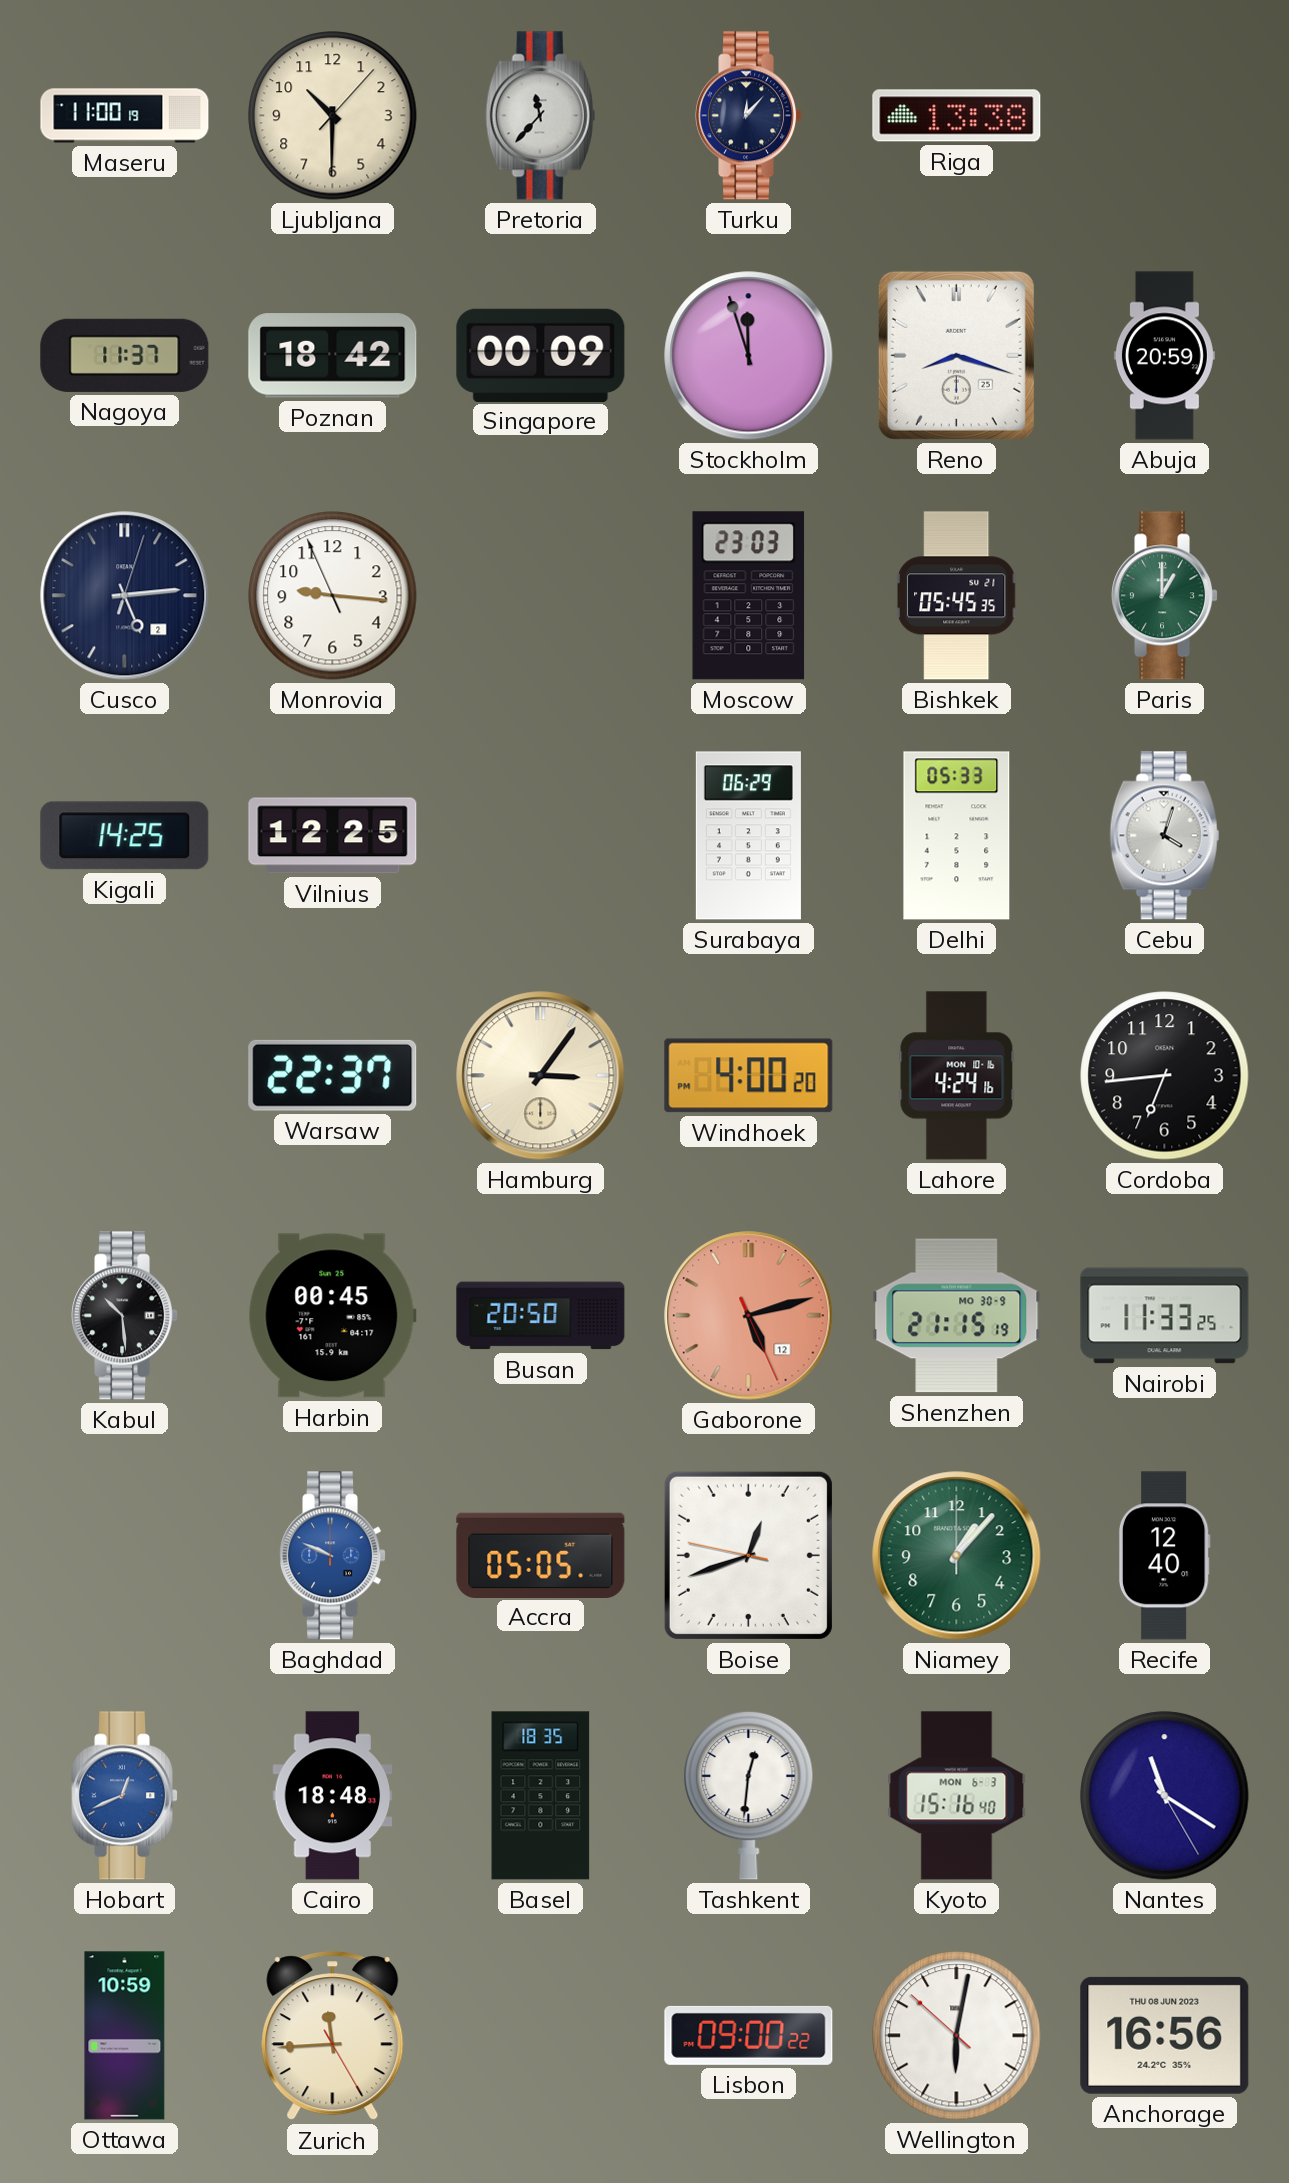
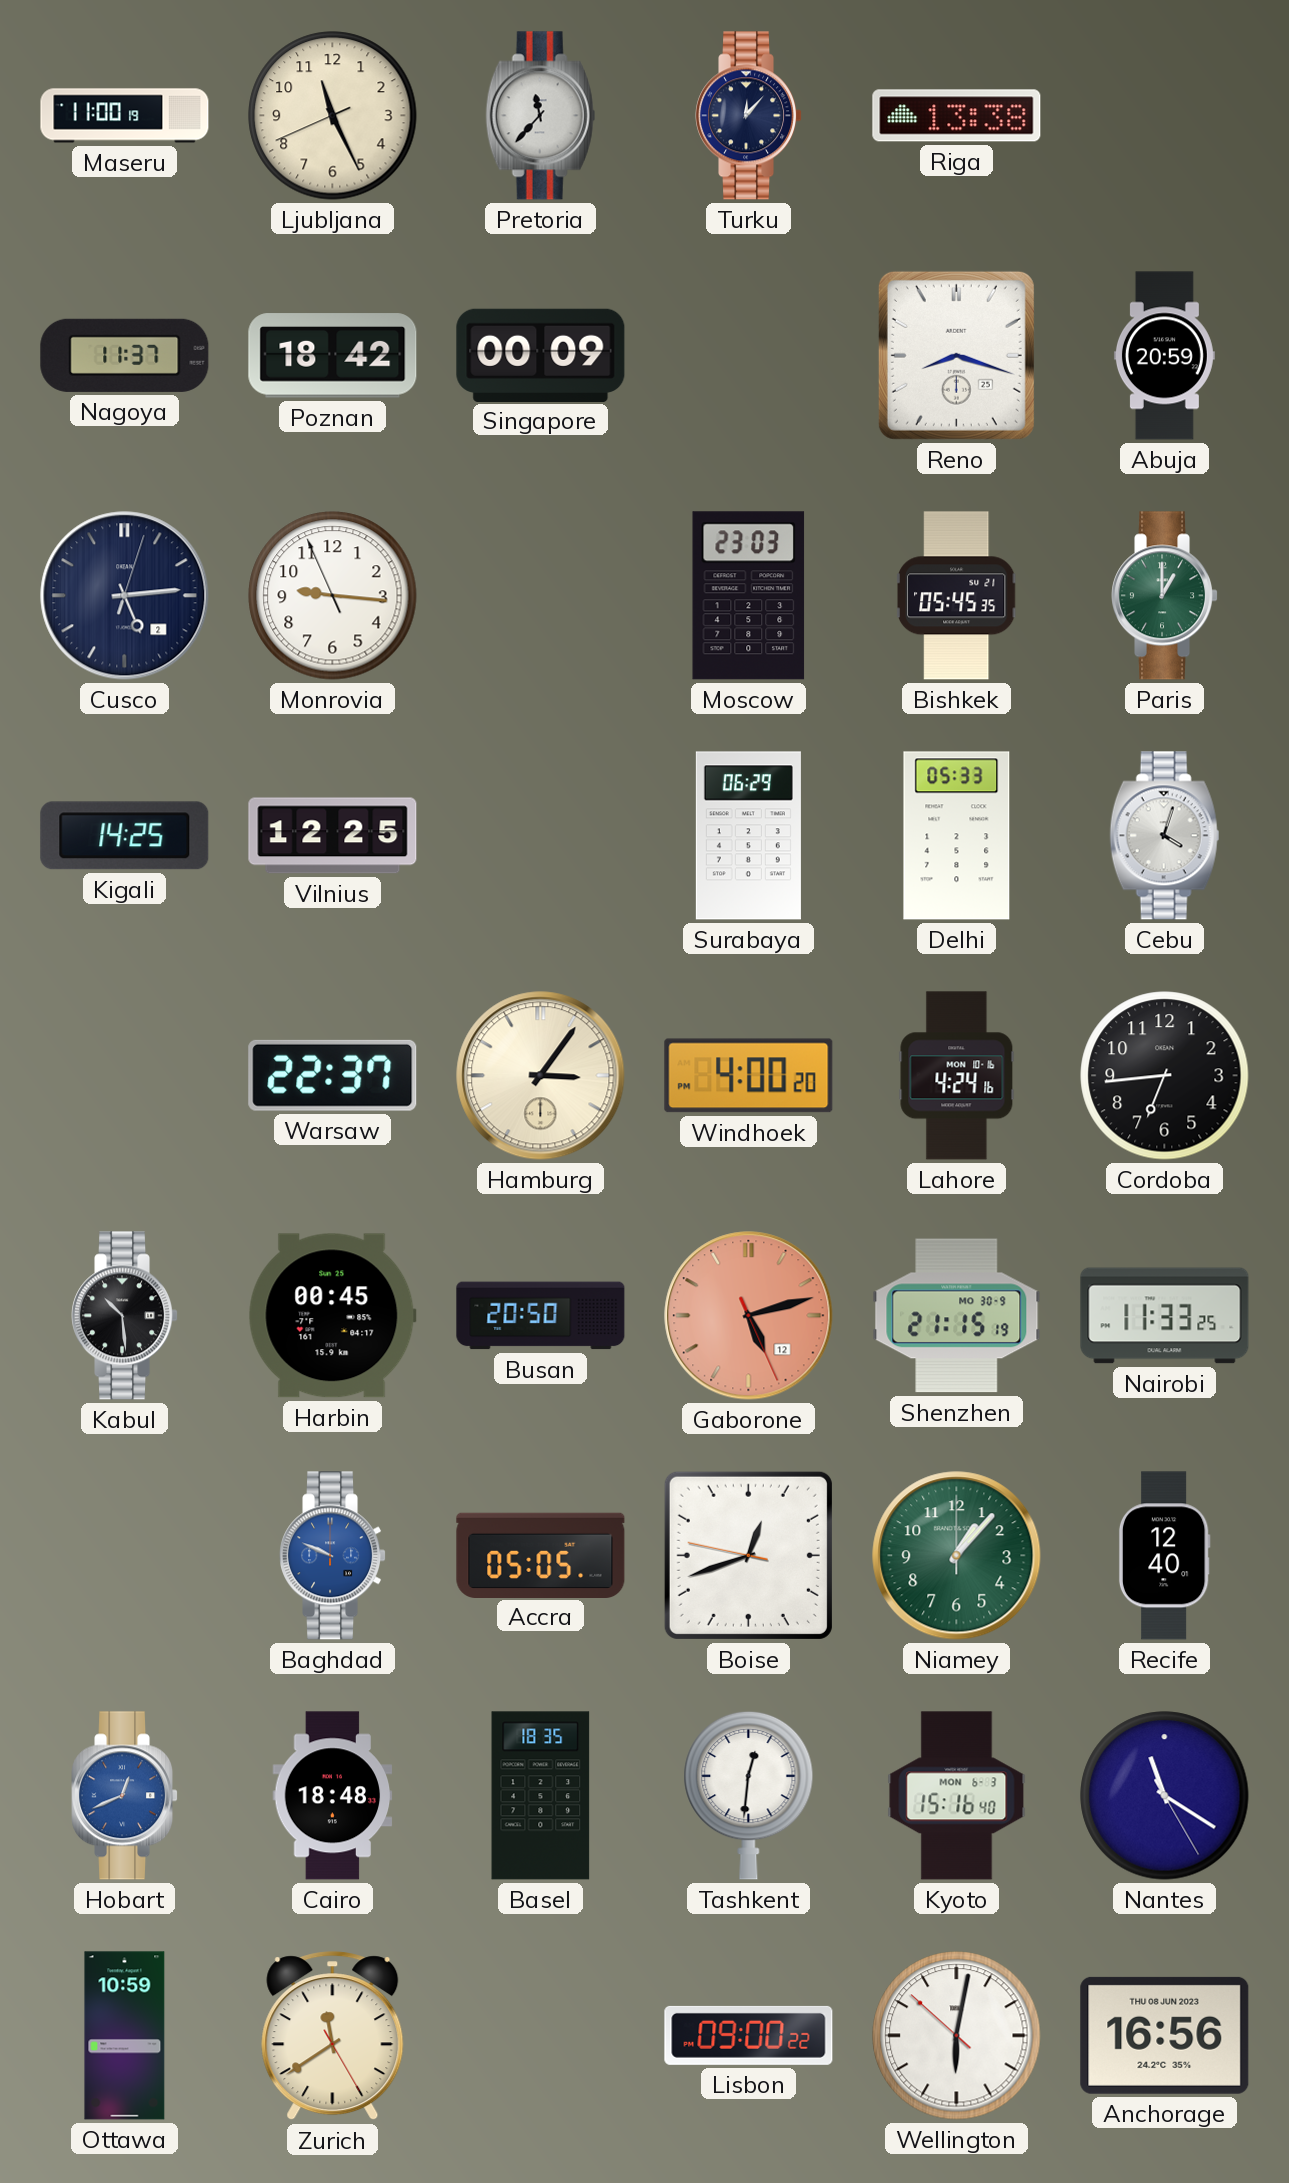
Ljubljana: 10:30 -> 11:25 (333, 116)
Stockholm: 11:57 -> none (749, 356)
Zurich: 11:44 -> 11:39 (333, 2036)
